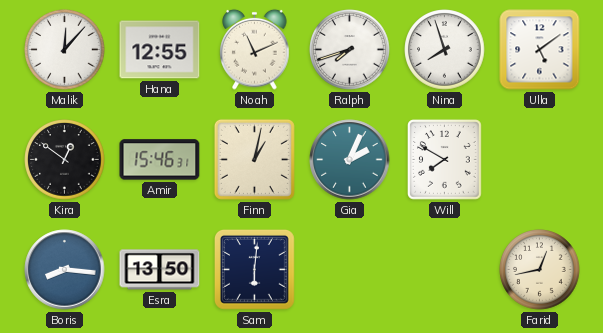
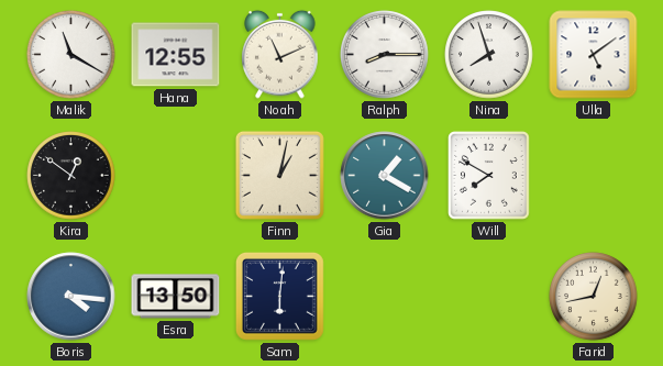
Malik: 12:07 -> 11:20 (71, 55)
Ralph: 7:42 -> 8:15 (385, 55)
Amir: 15:46 -> none (160, 160)
Gia: 2:04 -> 1:20 (385, 176)
Boris: 8:16 -> 4:16 (71, 297)
